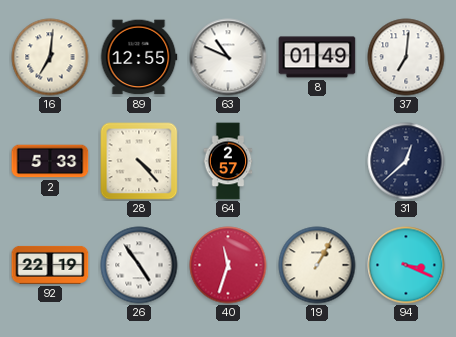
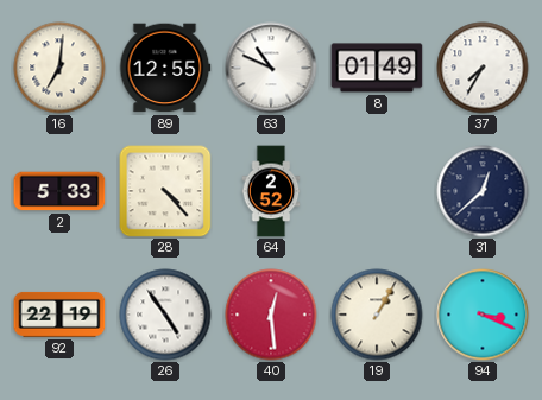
37: 7:01 -> 7:35 (483, 68)
64: 2:57 -> 2:52 (271, 191)
40: 11:33 -> 12:29 (271, 315)
